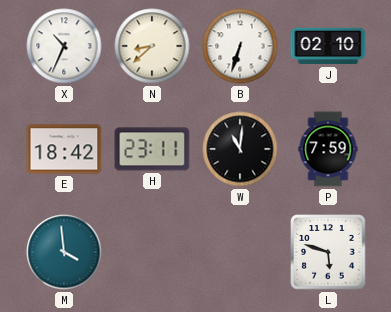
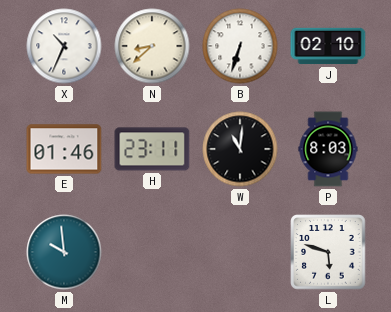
E: 18:42 -> 01:46 (64, 149)
P: 7:59 -> 8:03 (328, 149)
M: 3:59 -> 9:59 (64, 252)
